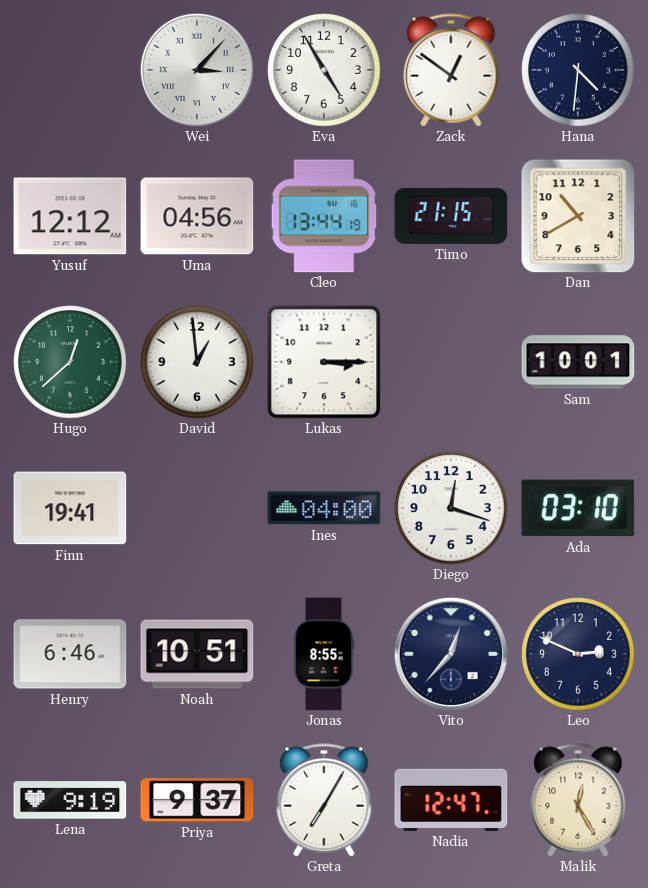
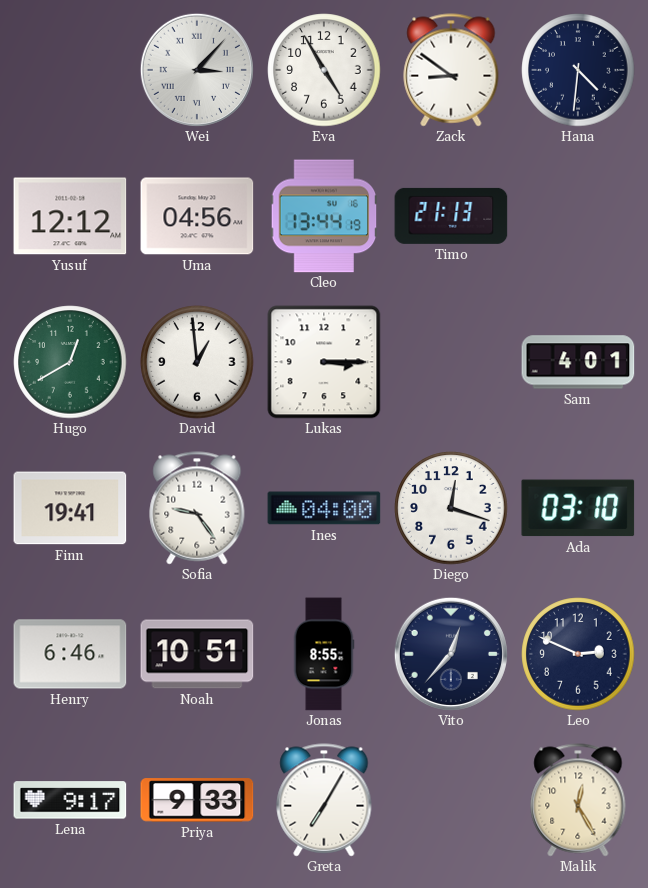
Zack: 12:51 -> 8:51 (451, 70)
Timo: 21:15 -> 21:13 (451, 216)
Dan: 10:40 -> none (578, 216)
Hugo: 12:38 -> 12:40 (70, 362)
Sam: 10:01 -> 4:01 (578, 362)
Sofia: none -> 9:24 (197, 508)
Lena: 9:19 -> 9:17 (70, 800)
Priya: 9:37 -> 9:33 (197, 800)
Nadia: 12:47 -> none (451, 800)
